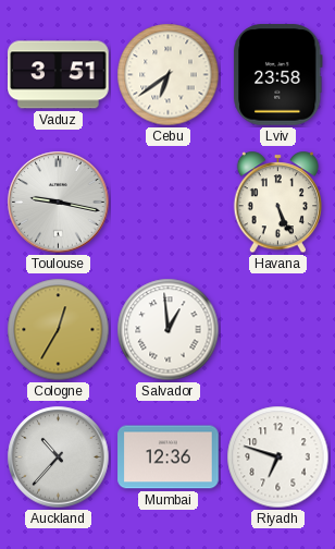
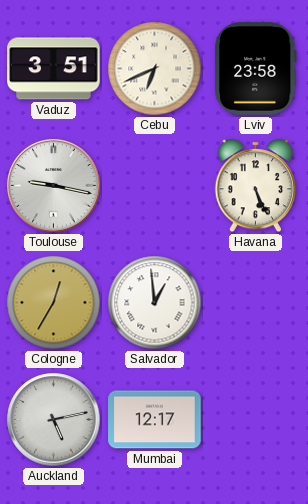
Cebu: 6:39 -> 6:41 (155, 69)
Auckland: 10:37 -> 5:13 (54, 420)
Mumbai: 12:36 -> 12:17 (155, 420)
Riyadh: 6:48 -> none (278, 457)
